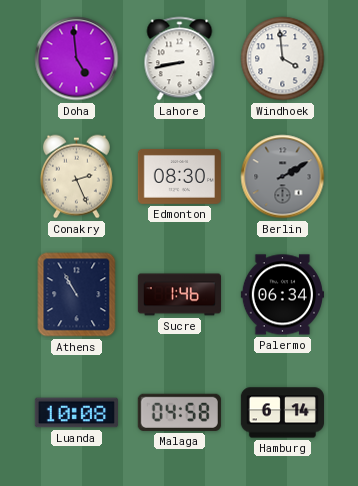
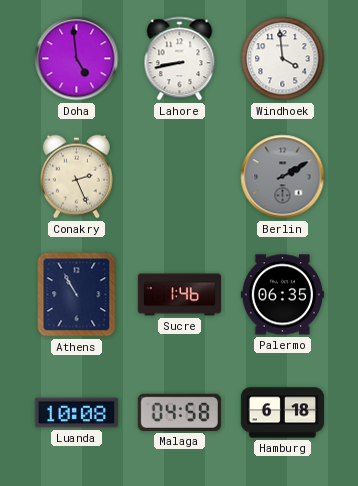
Edmonton: 08:30 -> none (179, 176)
Palermo: 06:34 -> 06:35 (282, 295)
Hamburg: 6:14 -> 6:18 (282, 413)
